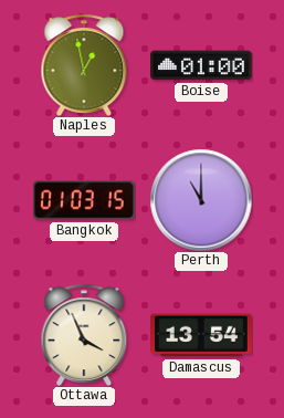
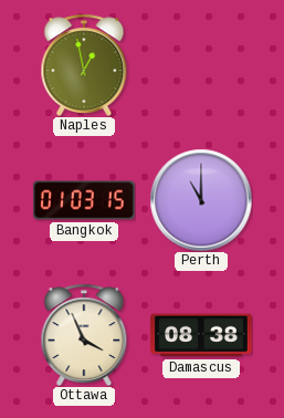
Boise: 01:00 -> none (201, 65)
Damascus: 13:54 -> 08:38 (201, 335)
